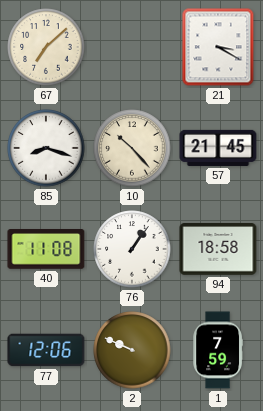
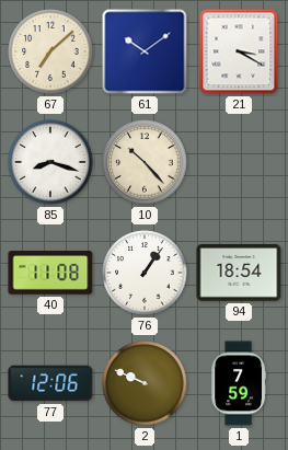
61: none -> 10:09 (145, 51)
57: 21:45 -> none (218, 148)
94: 18:58 -> 18:54 (239, 274)
